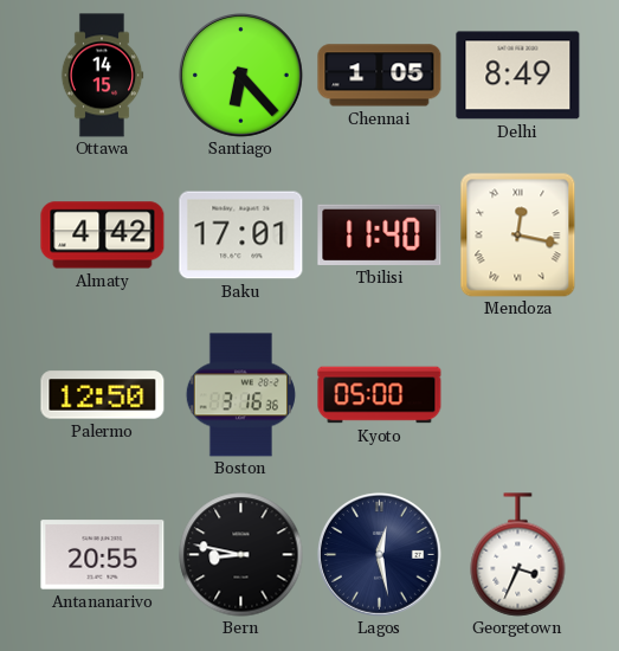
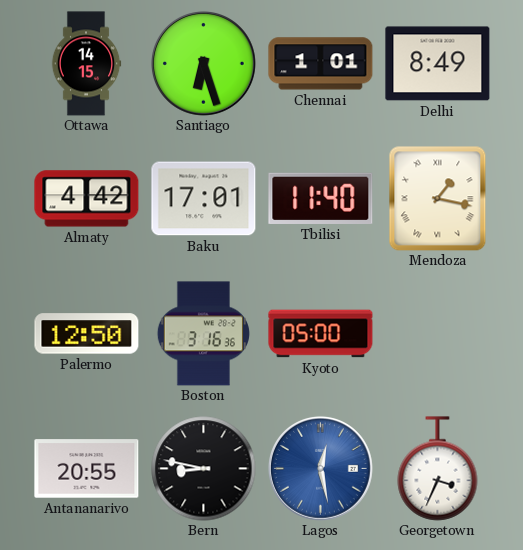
Santiago: 6:23 -> 6:27 (204, 64)
Chennai: 1:05 -> 1:01 (321, 64)
Mendoza: 12:17 -> 1:17 (438, 199)
Lagos dial: navy -> blue (321, 469)
